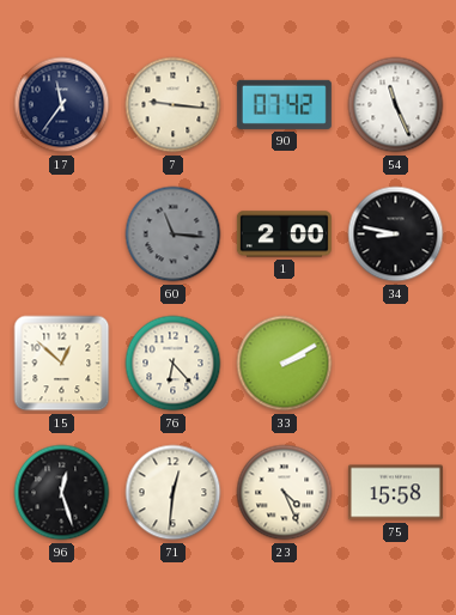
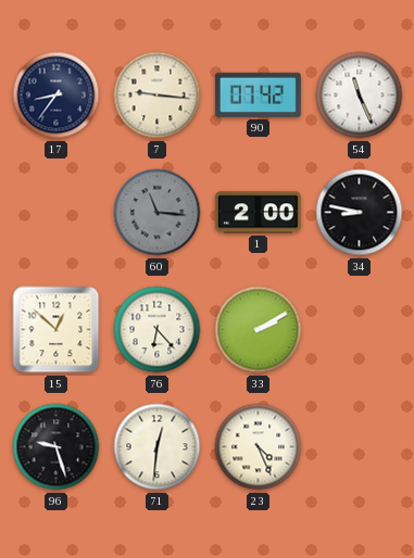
17: 11:36 -> 8:36 (57, 96)
96: 12:27 -> 9:27 (57, 447)
75: 15:58 -> none (395, 493)
